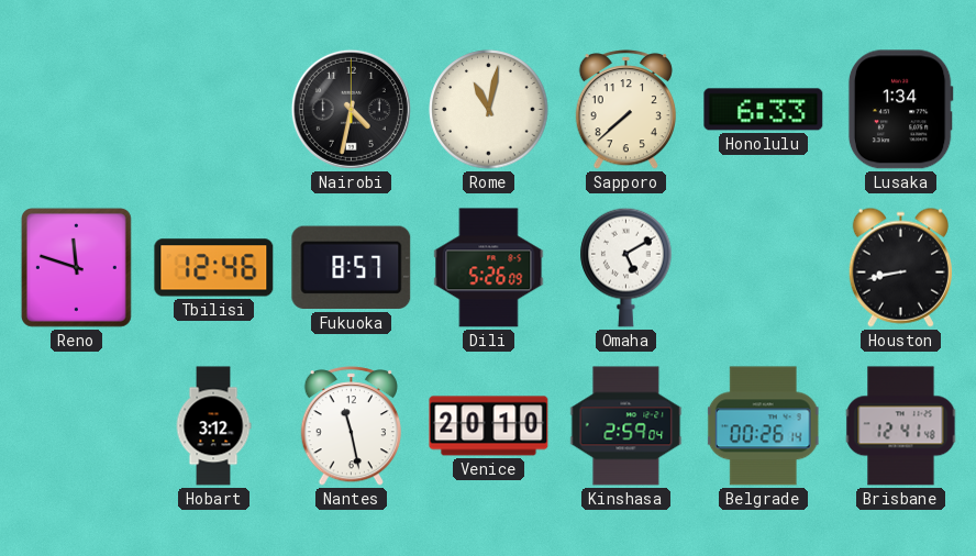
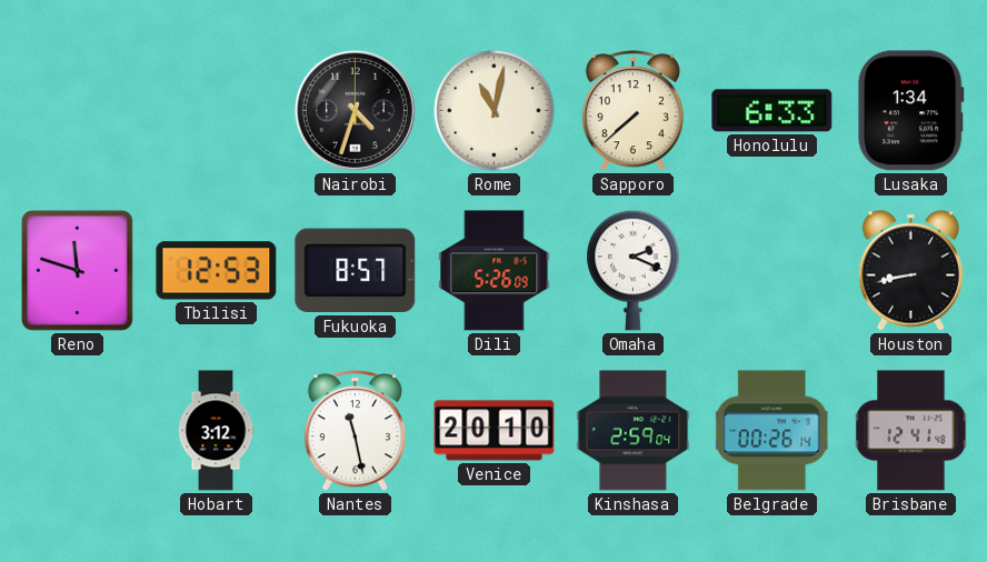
Nairobi: 4:32 -> 4:33 (355, 110)
Tbilisi: 12:46 -> 12:53 (217, 271)
Omaha: 5:10 -> 2:19 (634, 270)
